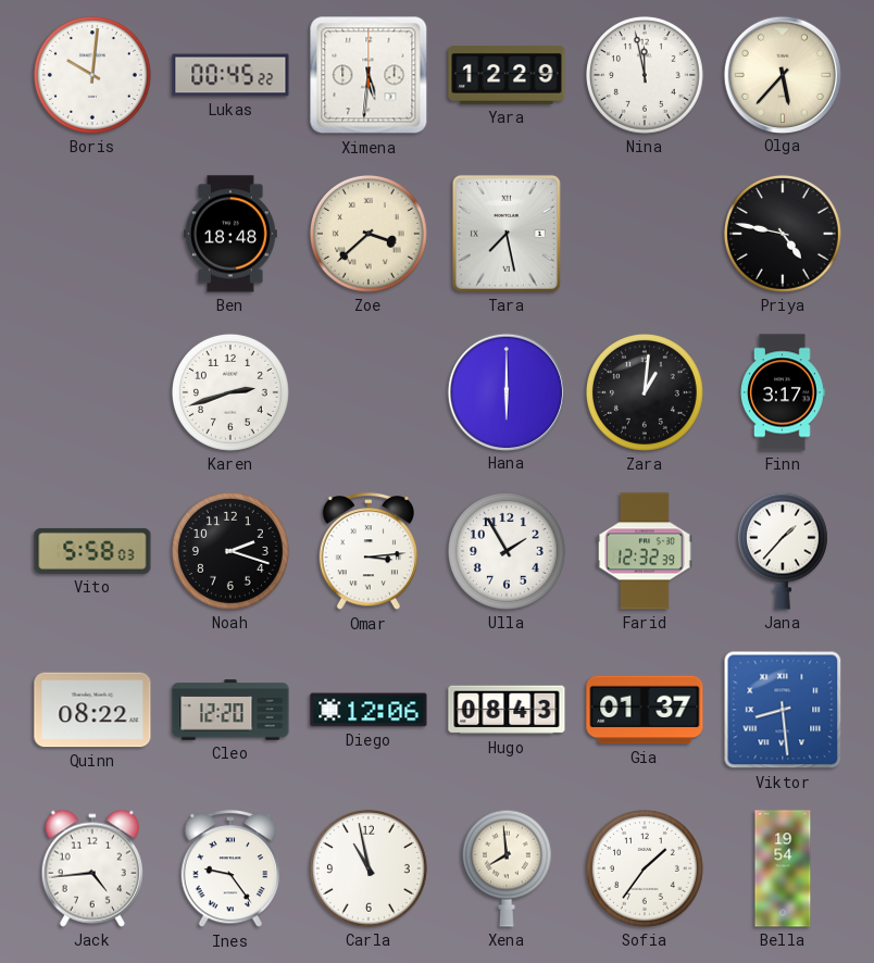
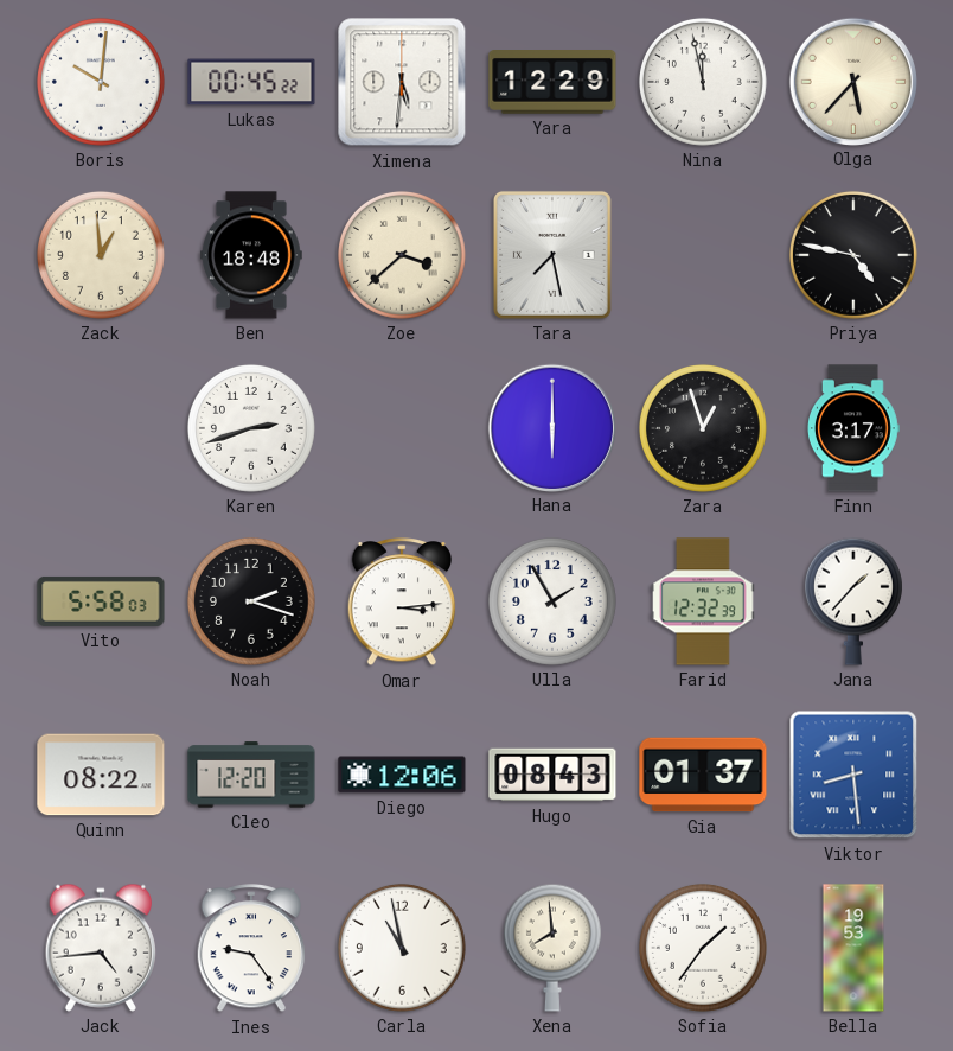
Zack: none -> 12:59 (101, 255)
Zara: 1:01 -> 12:57 (703, 428)
Bella: 19:54 -> 19:53 (853, 948)
